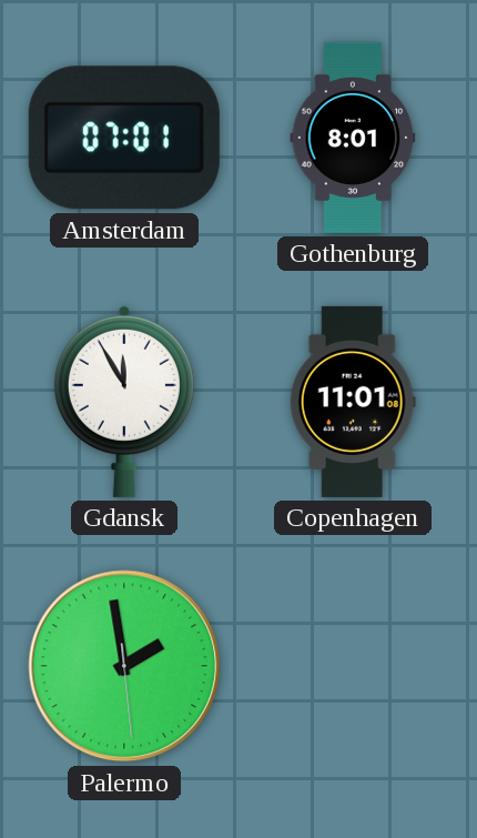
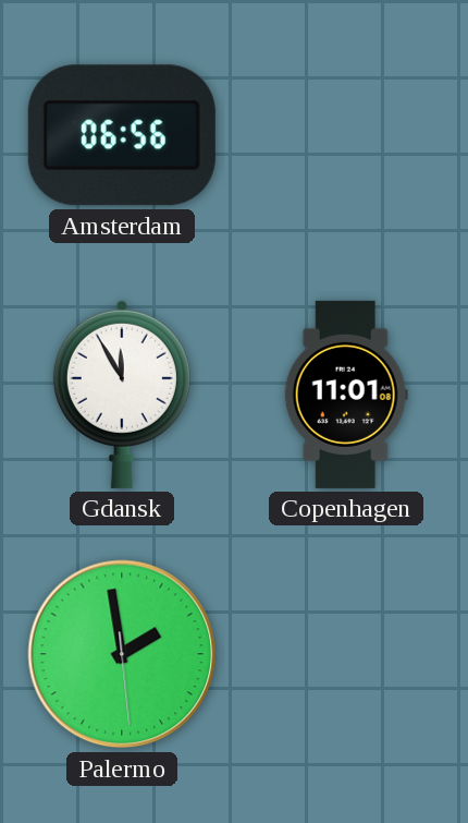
Amsterdam: 07:01 -> 06:56 (122, 135)
Gothenburg: 8:01 -> none (353, 138)
